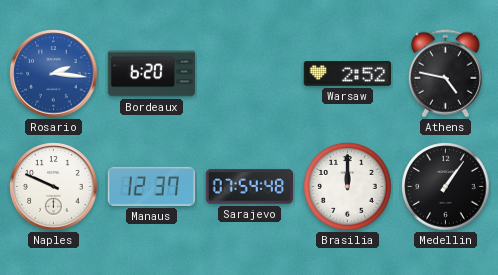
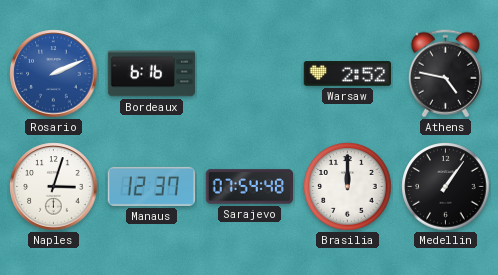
Rosario: 2:16 -> 2:11 (54, 74)
Bordeaux: 6:20 -> 6:16 (152, 74)
Naples: 9:49 -> 3:03 (54, 187)
